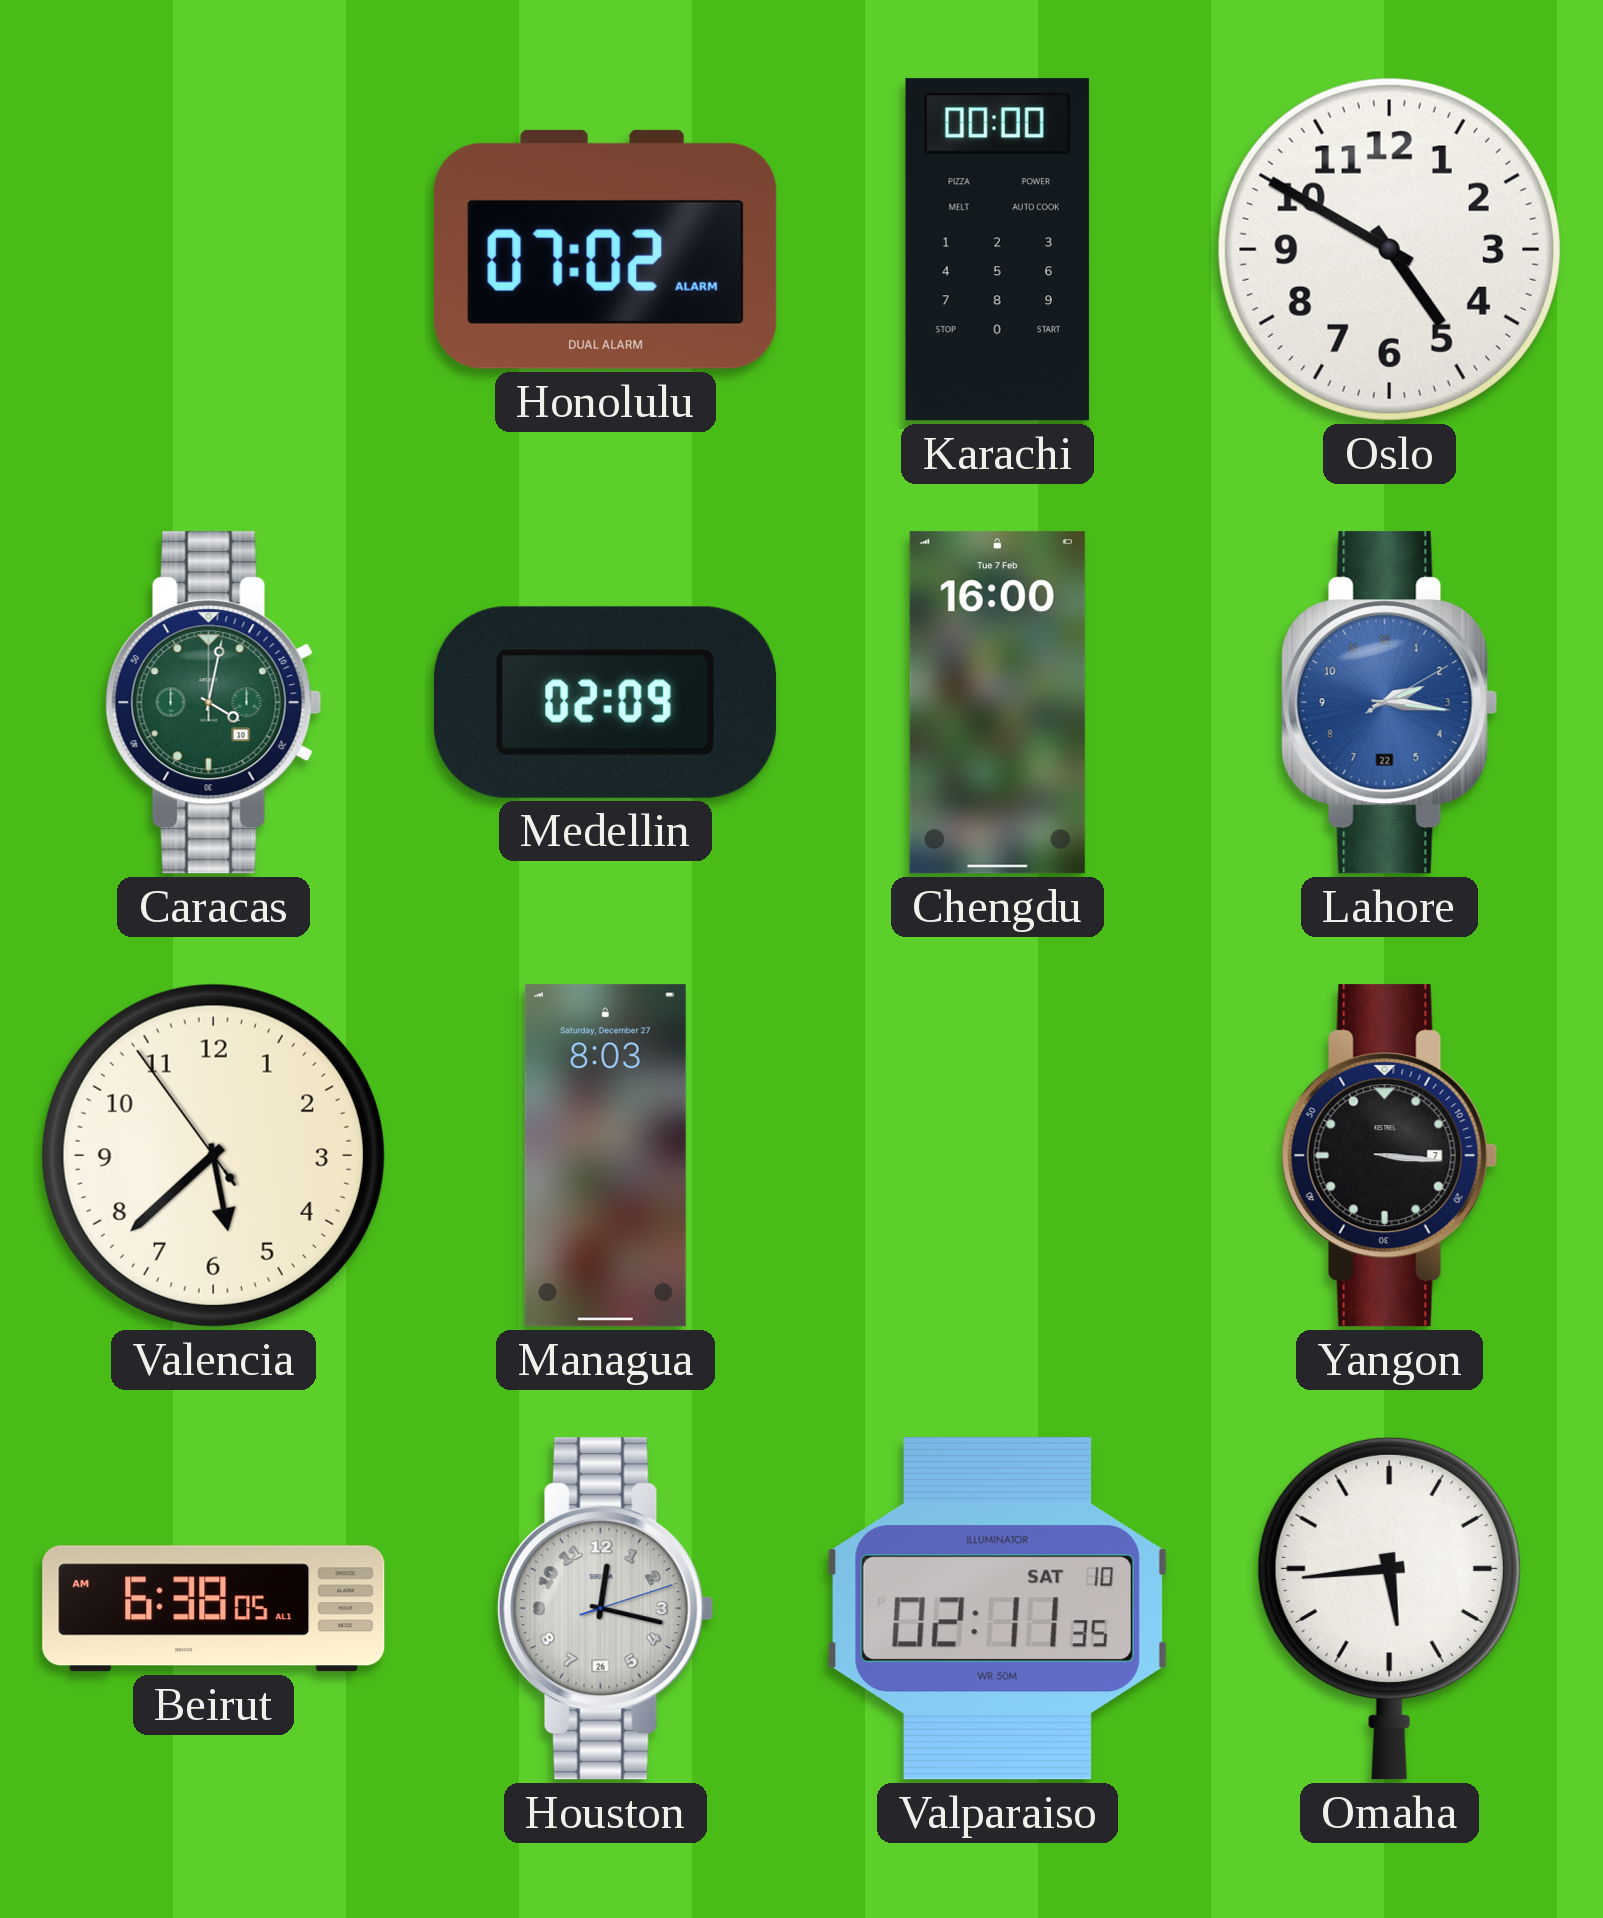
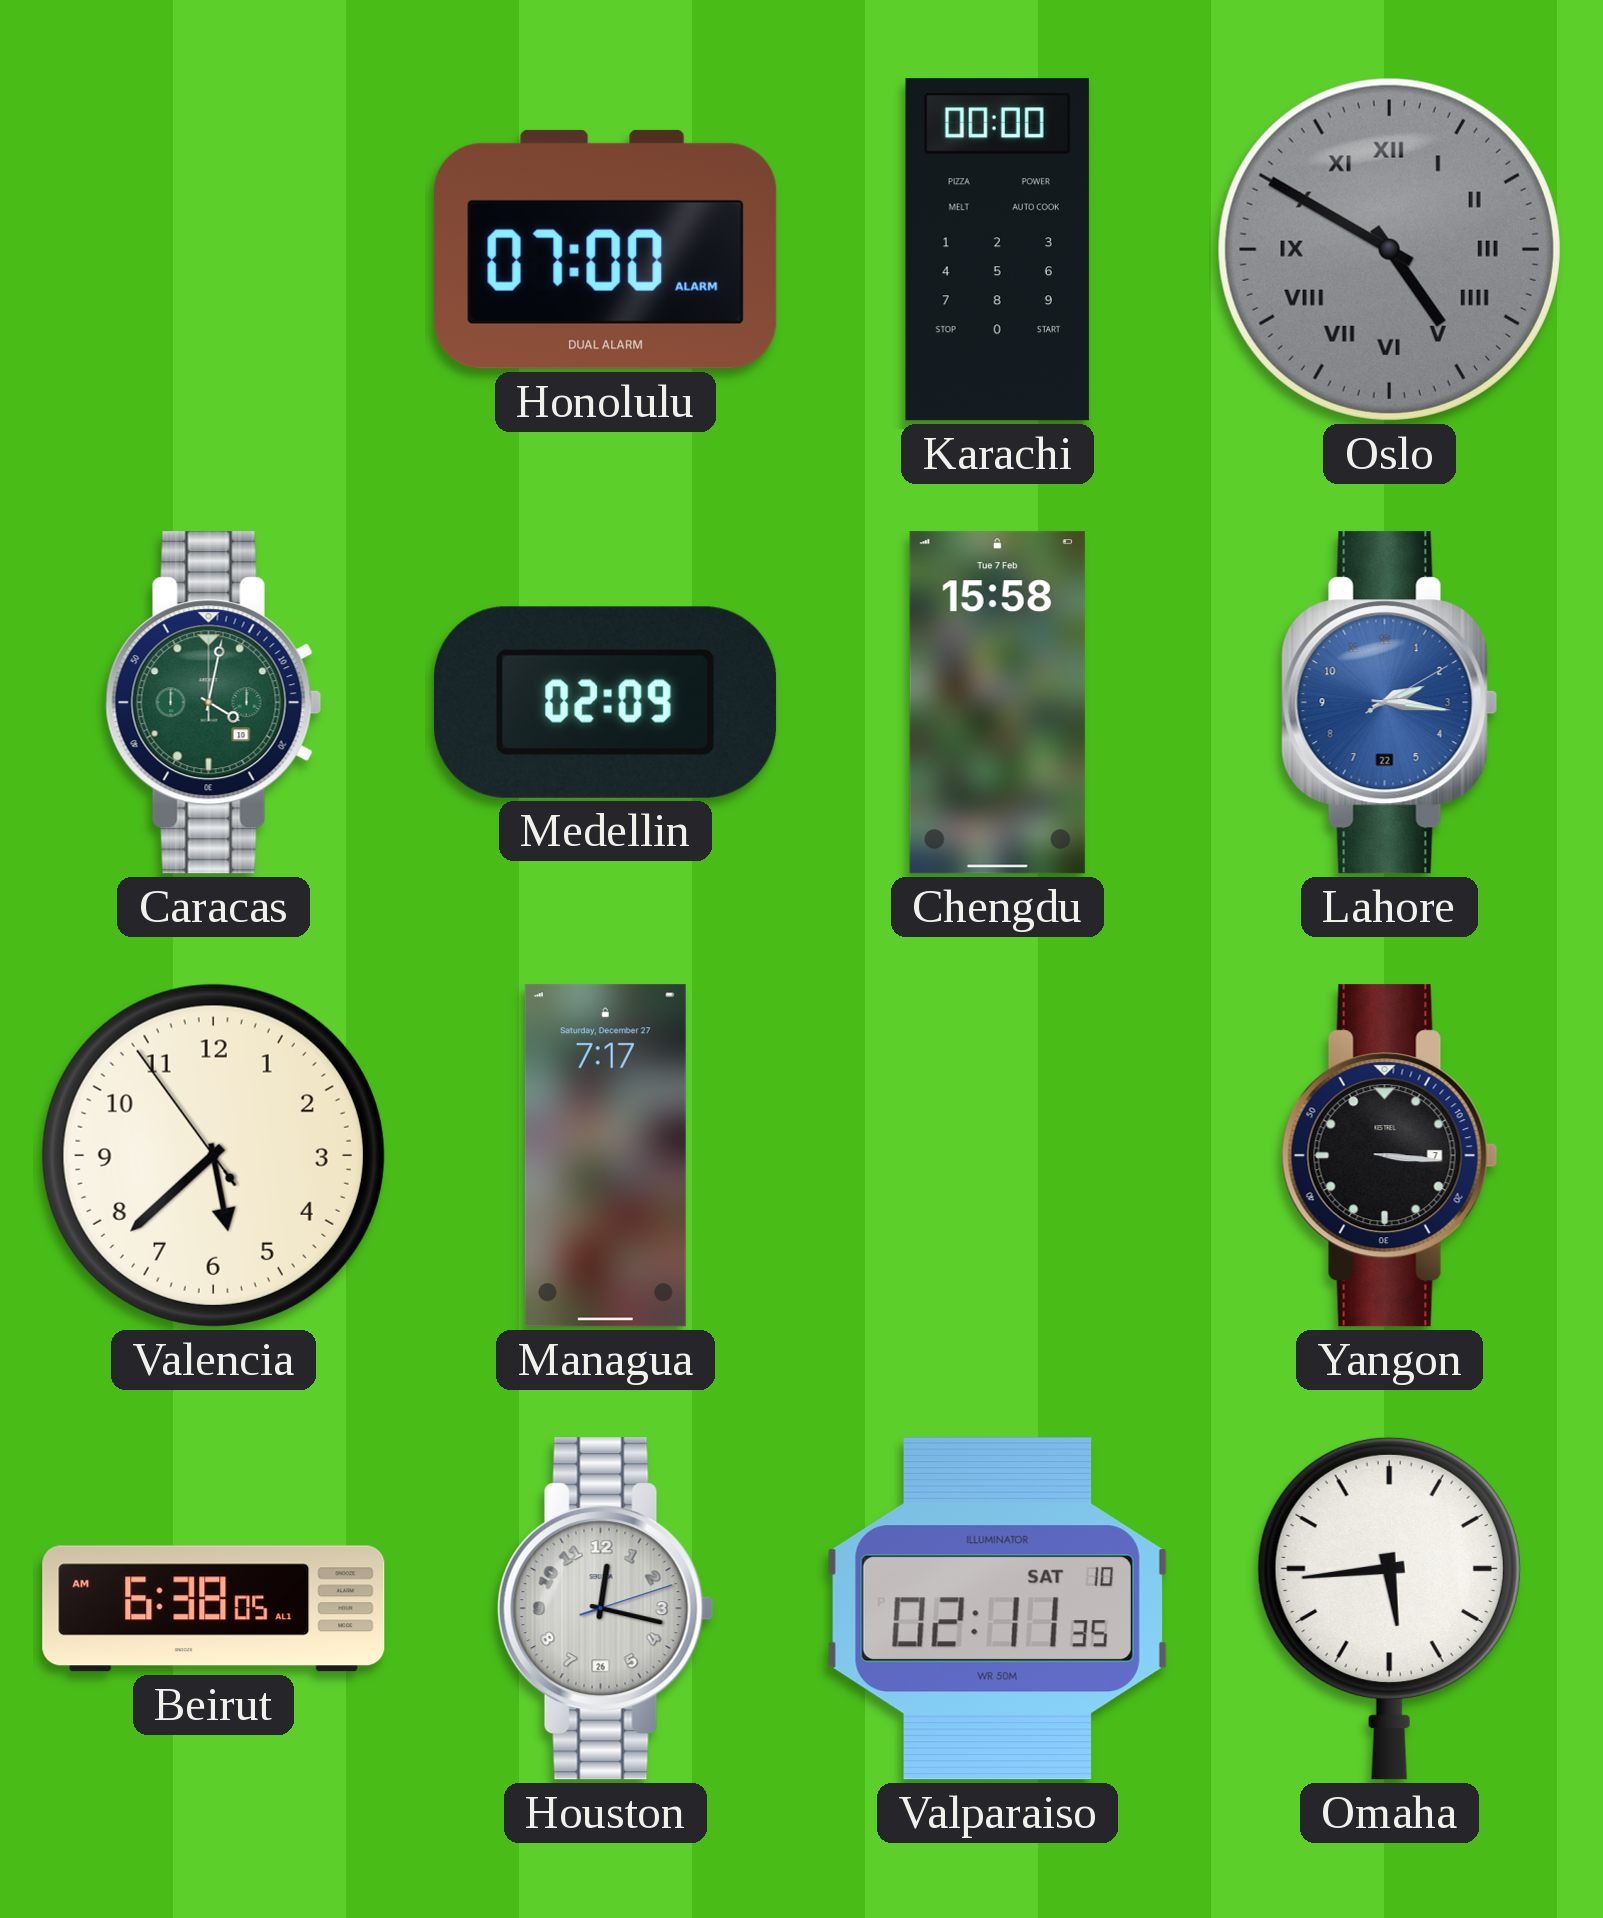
Honolulu: 07:02 -> 07:00 (606, 249)
Oslo dial: white -> grey (1389, 249)
Oslo numerals: Arabic -> Roman (1389, 249)
Chengdu: 16:00 -> 15:58 (997, 703)
Managua: 8:03 -> 7:17 (605, 1156)
